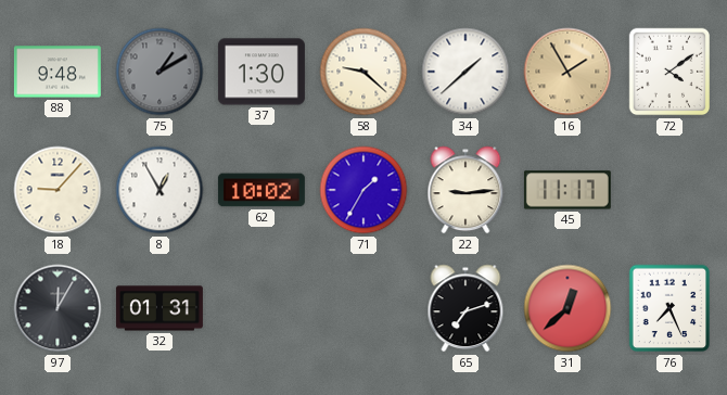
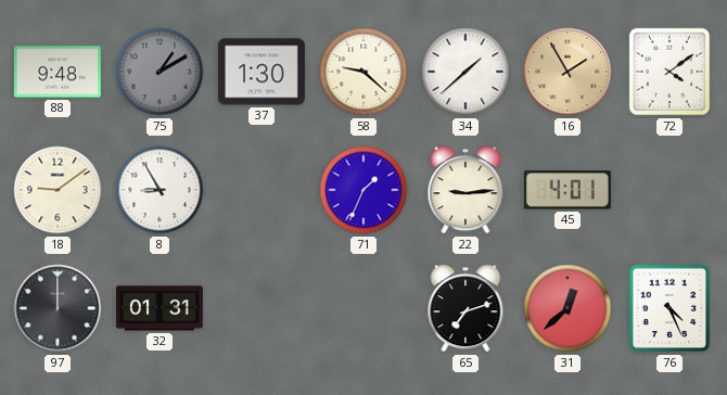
18: 9:07 -> 9:09 (58, 190)
8: 12:55 -> 8:55 (160, 190)
62: 10:02 -> none (262, 190)
71: 1:35 -> 1:34 (363, 190)
45: 11:17 -> 4:01 (567, 190)
97: 12:05 -> 12:00 (58, 308)
76: 7:26 -> 4:26 (669, 308)
